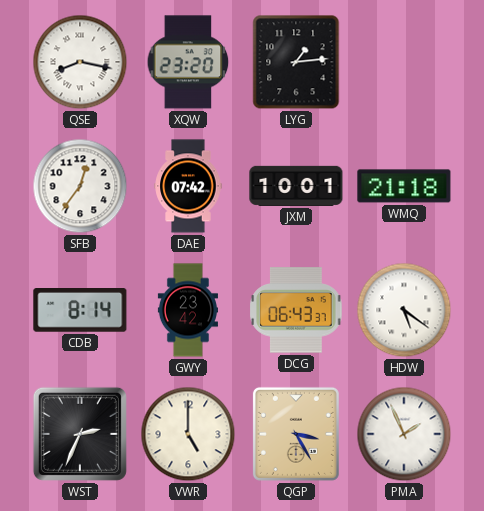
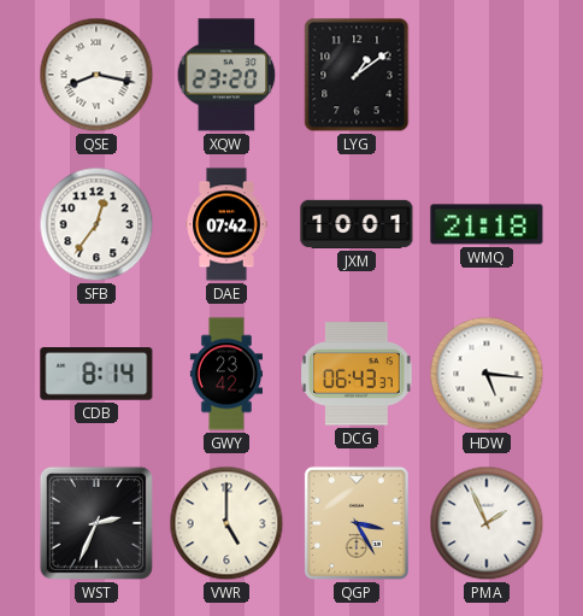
LYG: 1:14 -> 1:09 (357, 75)
HDW: 5:21 -> 5:16 (487, 374)
